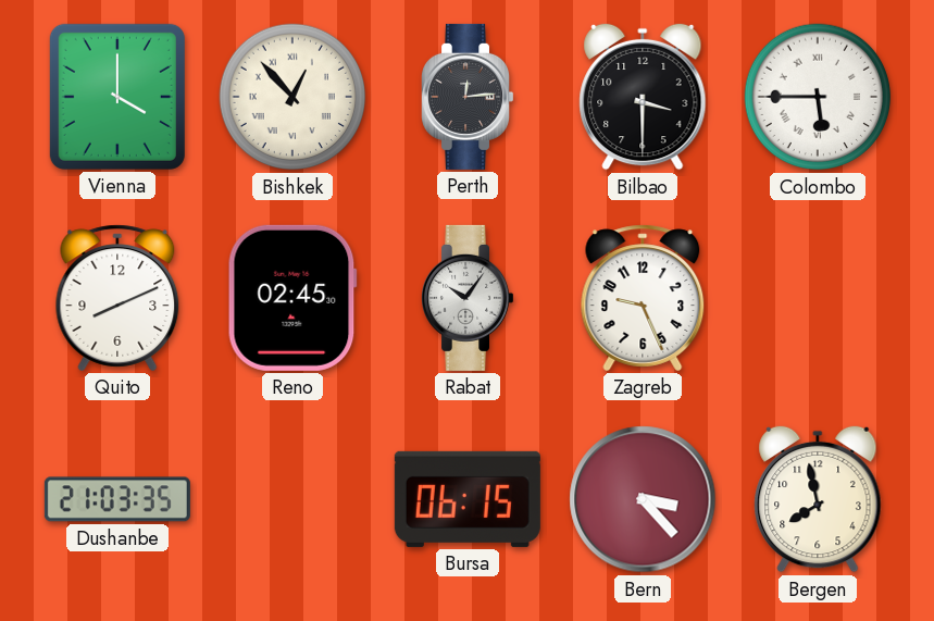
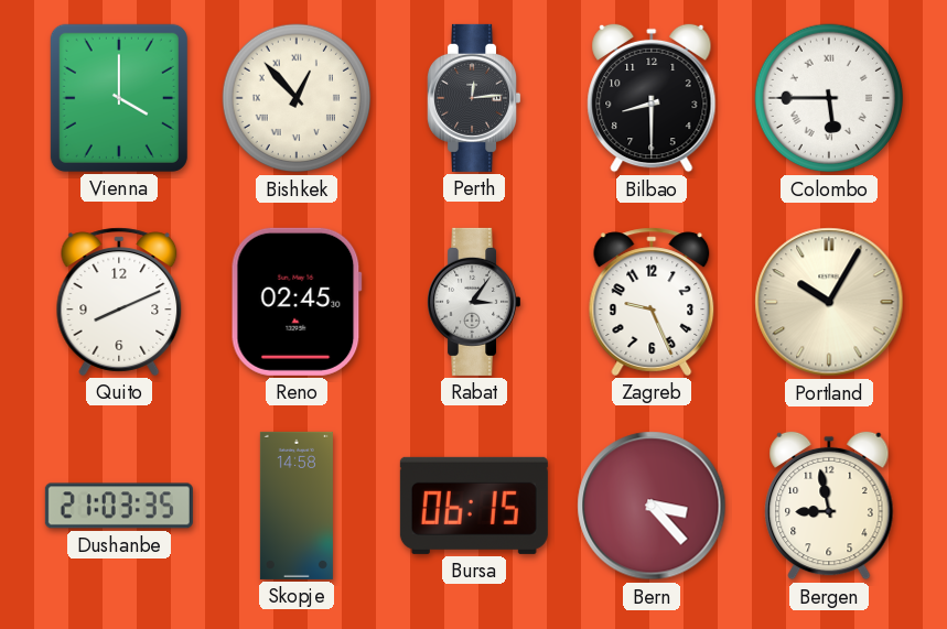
Bilbao: 3:30 -> 8:30 (652, 98)
Rabat: 10:06 -> 3:06 (474, 302)
Portland: none -> 10:05 (829, 302)
Skopje: none -> 14:58 (297, 506)
Bergen: 7:58 -> 8:58 (829, 506)
